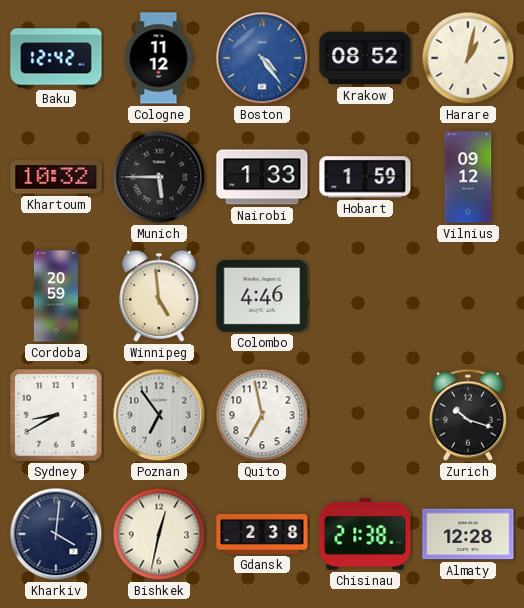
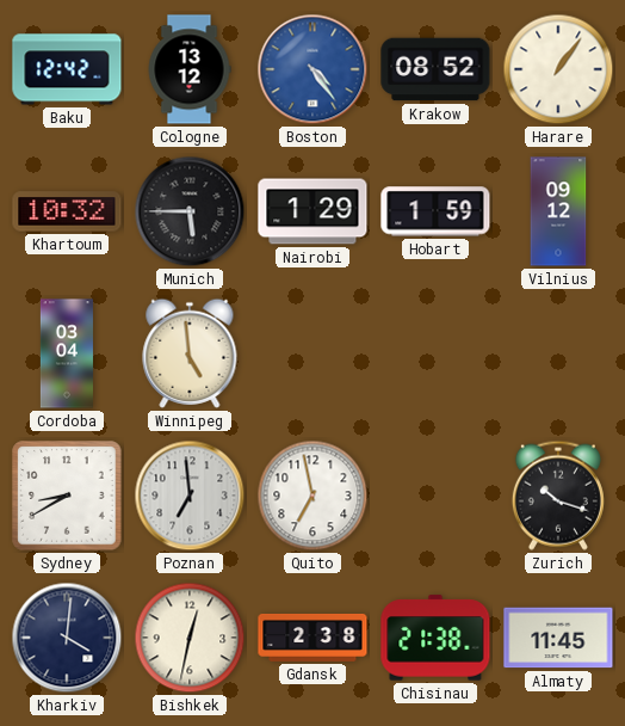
Cologne: 11:12 -> 13:12 (190, 69)
Harare: 1:02 -> 1:06 (558, 69)
Nairobi: 1:33 -> 1:29 (312, 211)
Cordoba: 20:59 -> 03:04 (67, 353)
Colombo: 4:46 -> none (262, 297)
Poznan: 6:54 -> 6:59 (190, 496)
Almaty: 12:28 -> 11:45 (558, 638)
